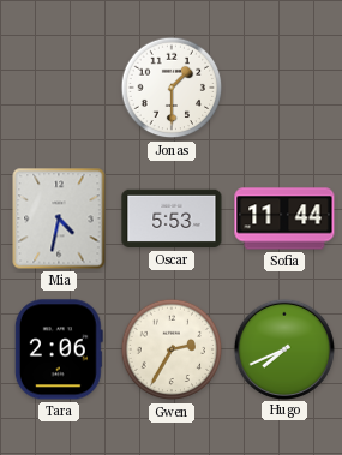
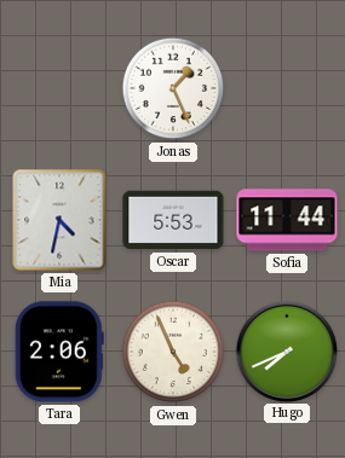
Jonas: 1:30 -> 1:26 (173, 88)
Gwen: 2:35 -> 4:56 (173, 352)
